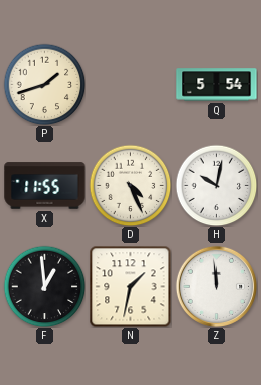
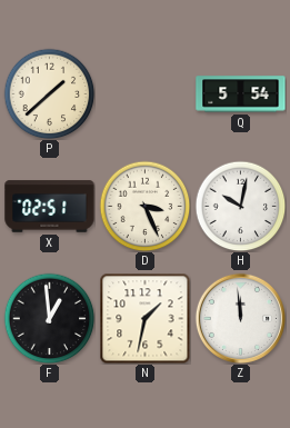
P: 1:42 -> 1:38 (49, 93)
X: 11:55 -> 02:51 (50, 207)
D: 4:26 -> 3:26 (144, 206)
